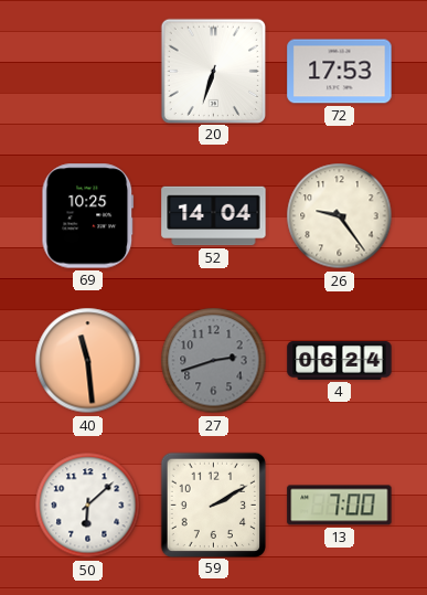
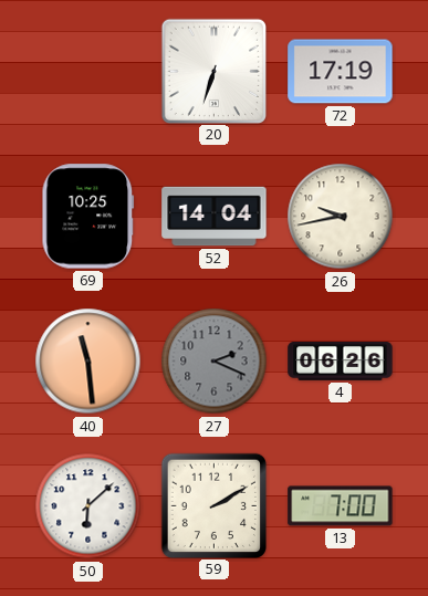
72: 17:53 -> 17:19 (341, 72)
26: 9:24 -> 9:43 (341, 217)
27: 2:42 -> 2:19 (215, 362)
4: 06:24 -> 06:26 (341, 360)
